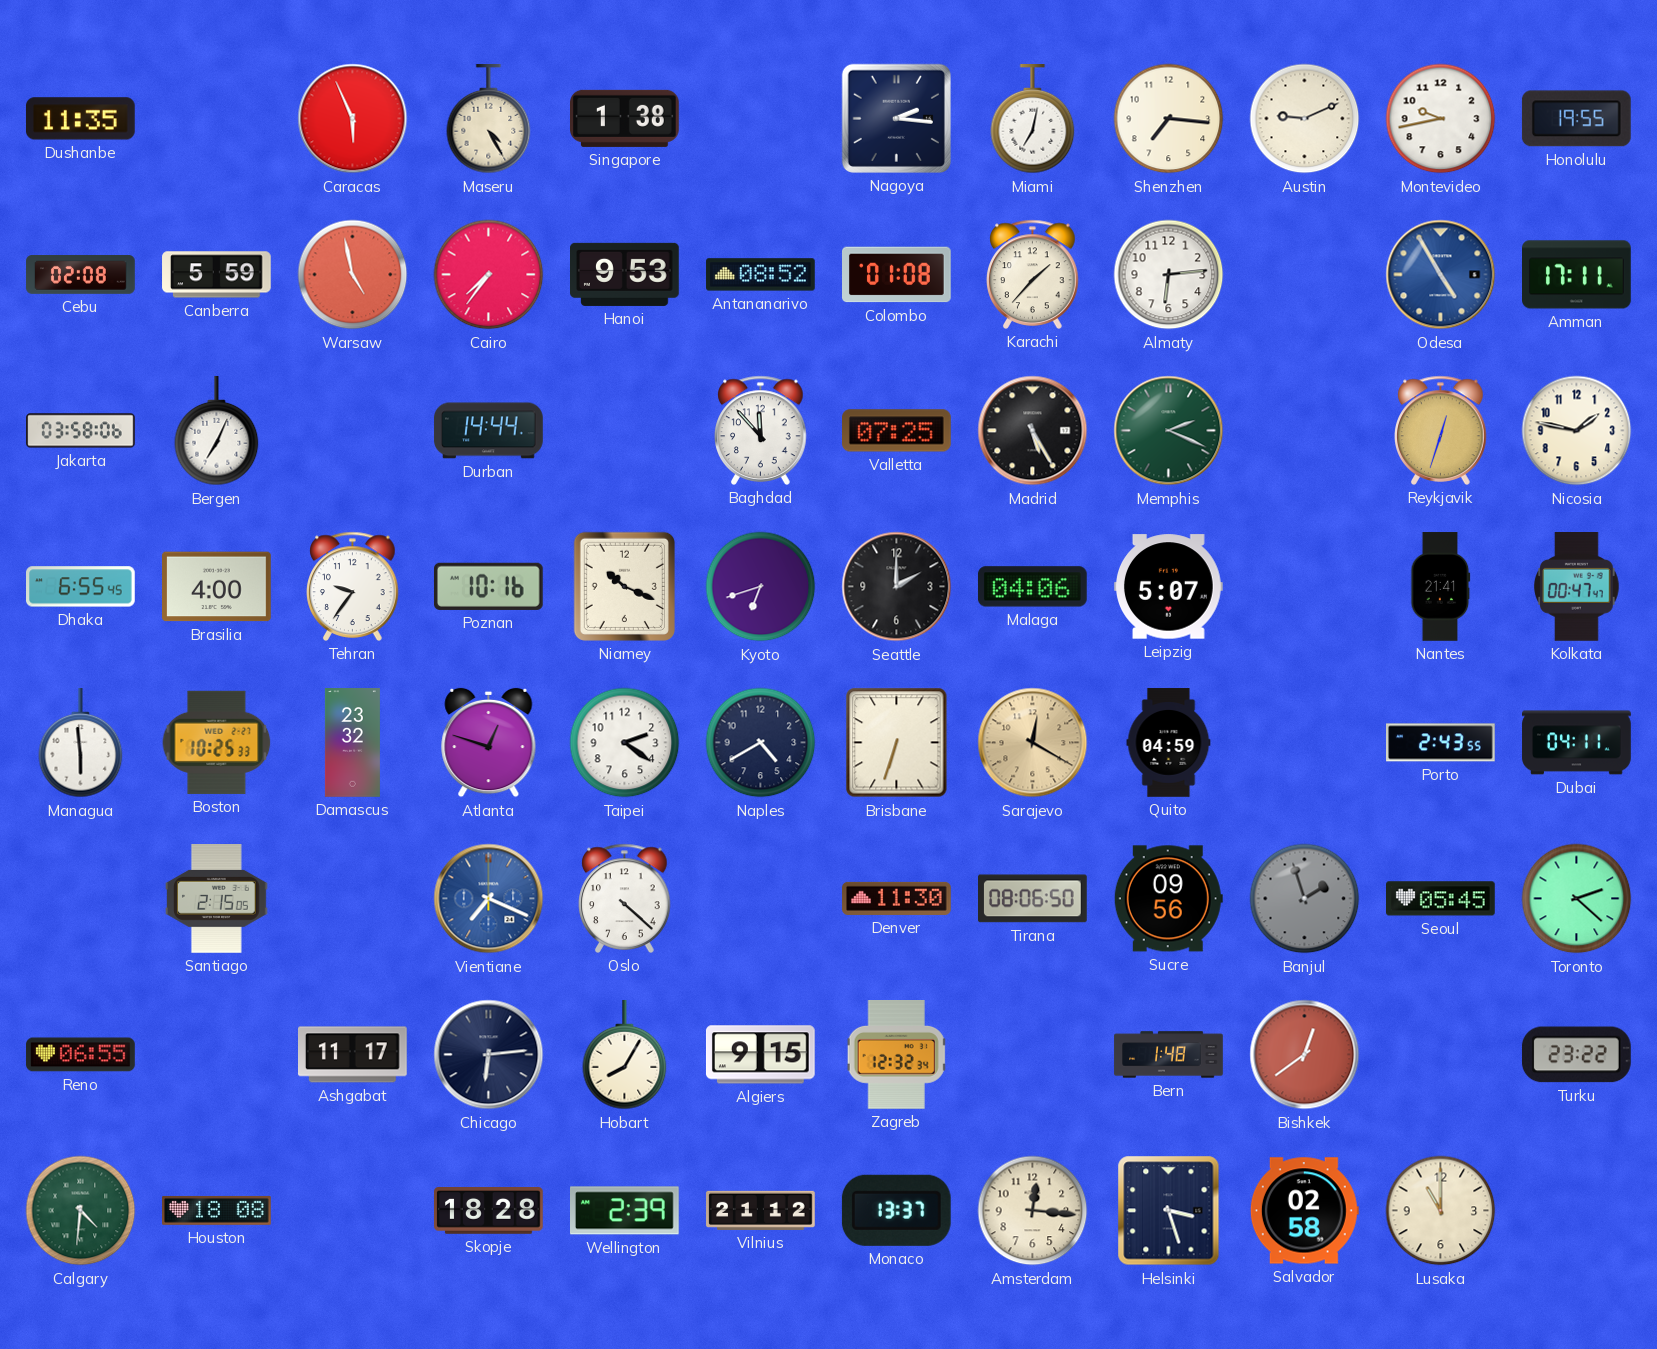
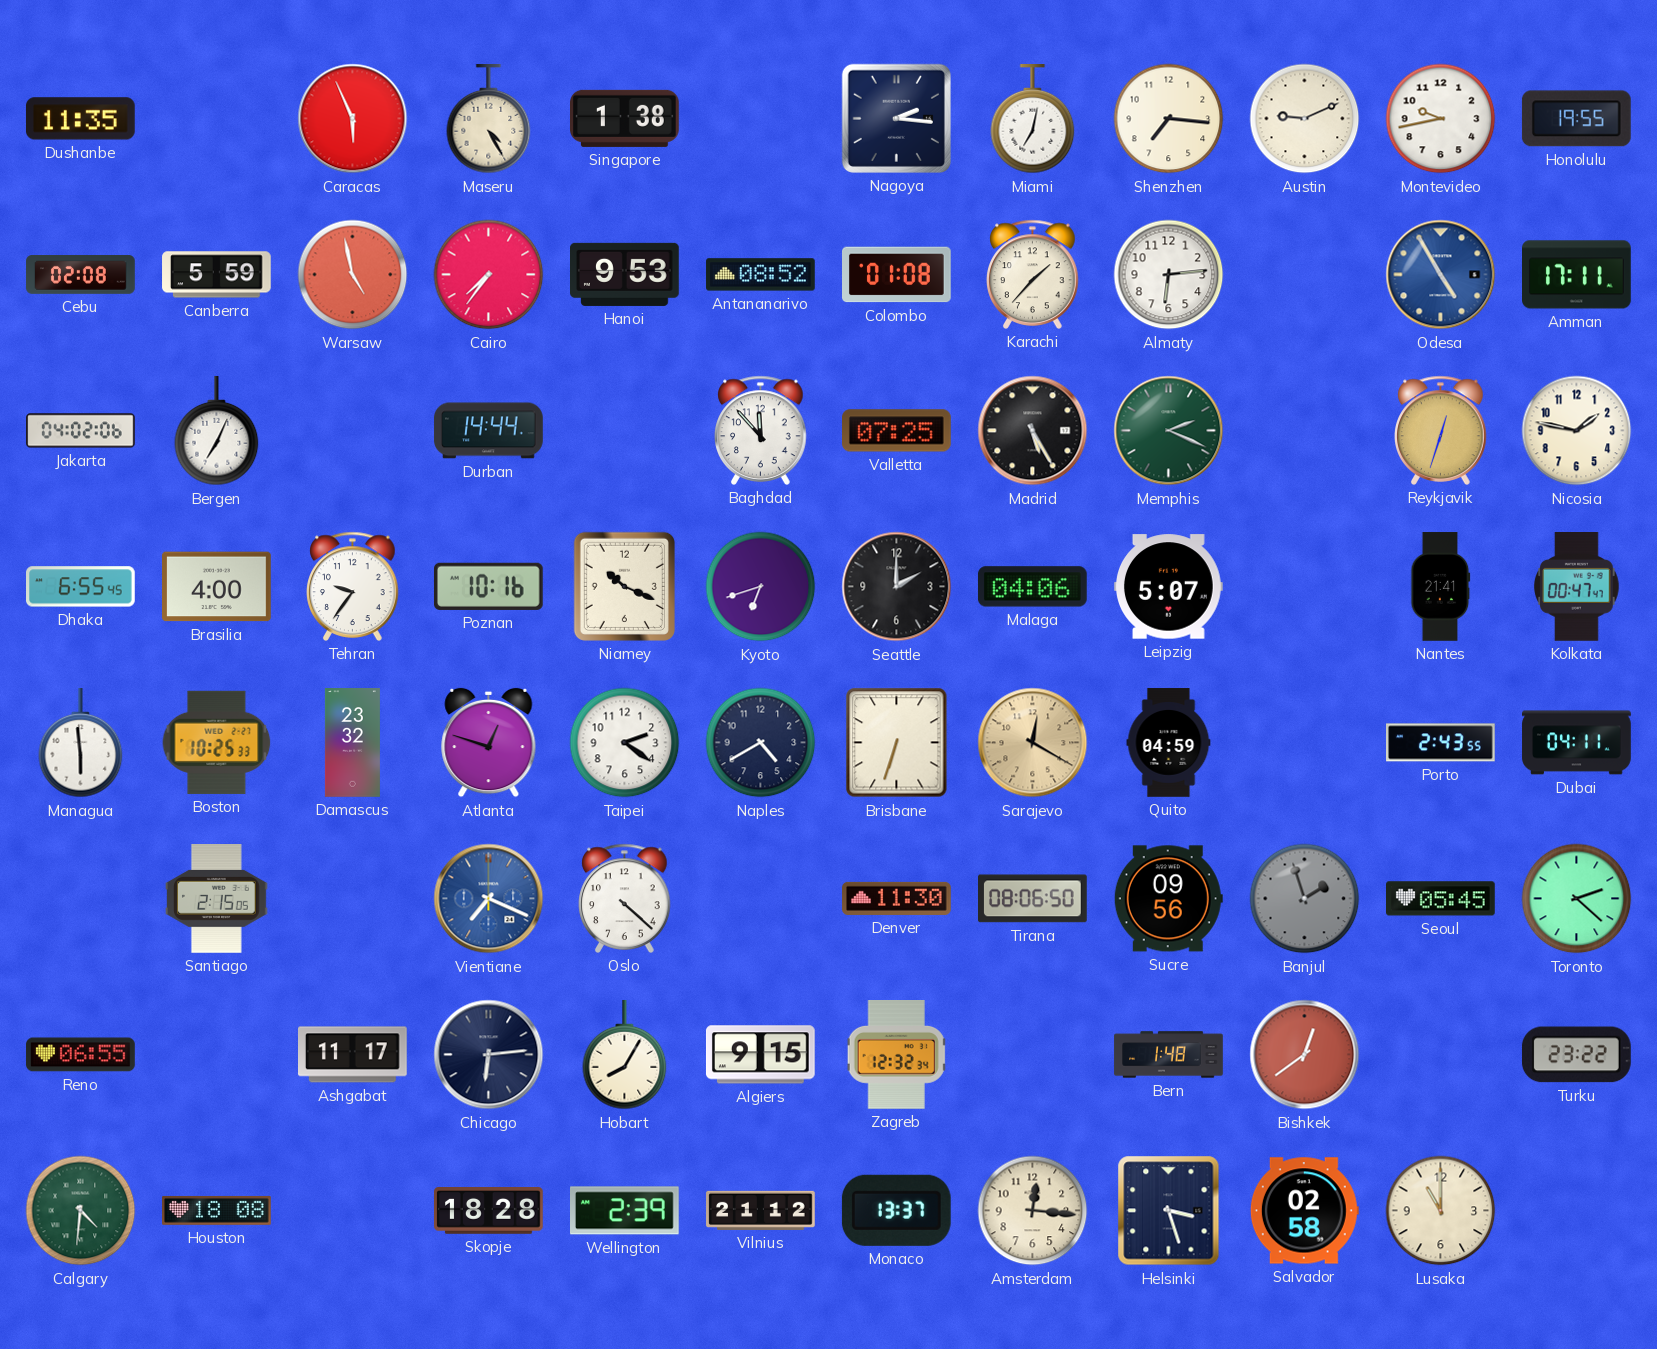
Jakarta: 03:58 -> 04:02 (81, 431)
